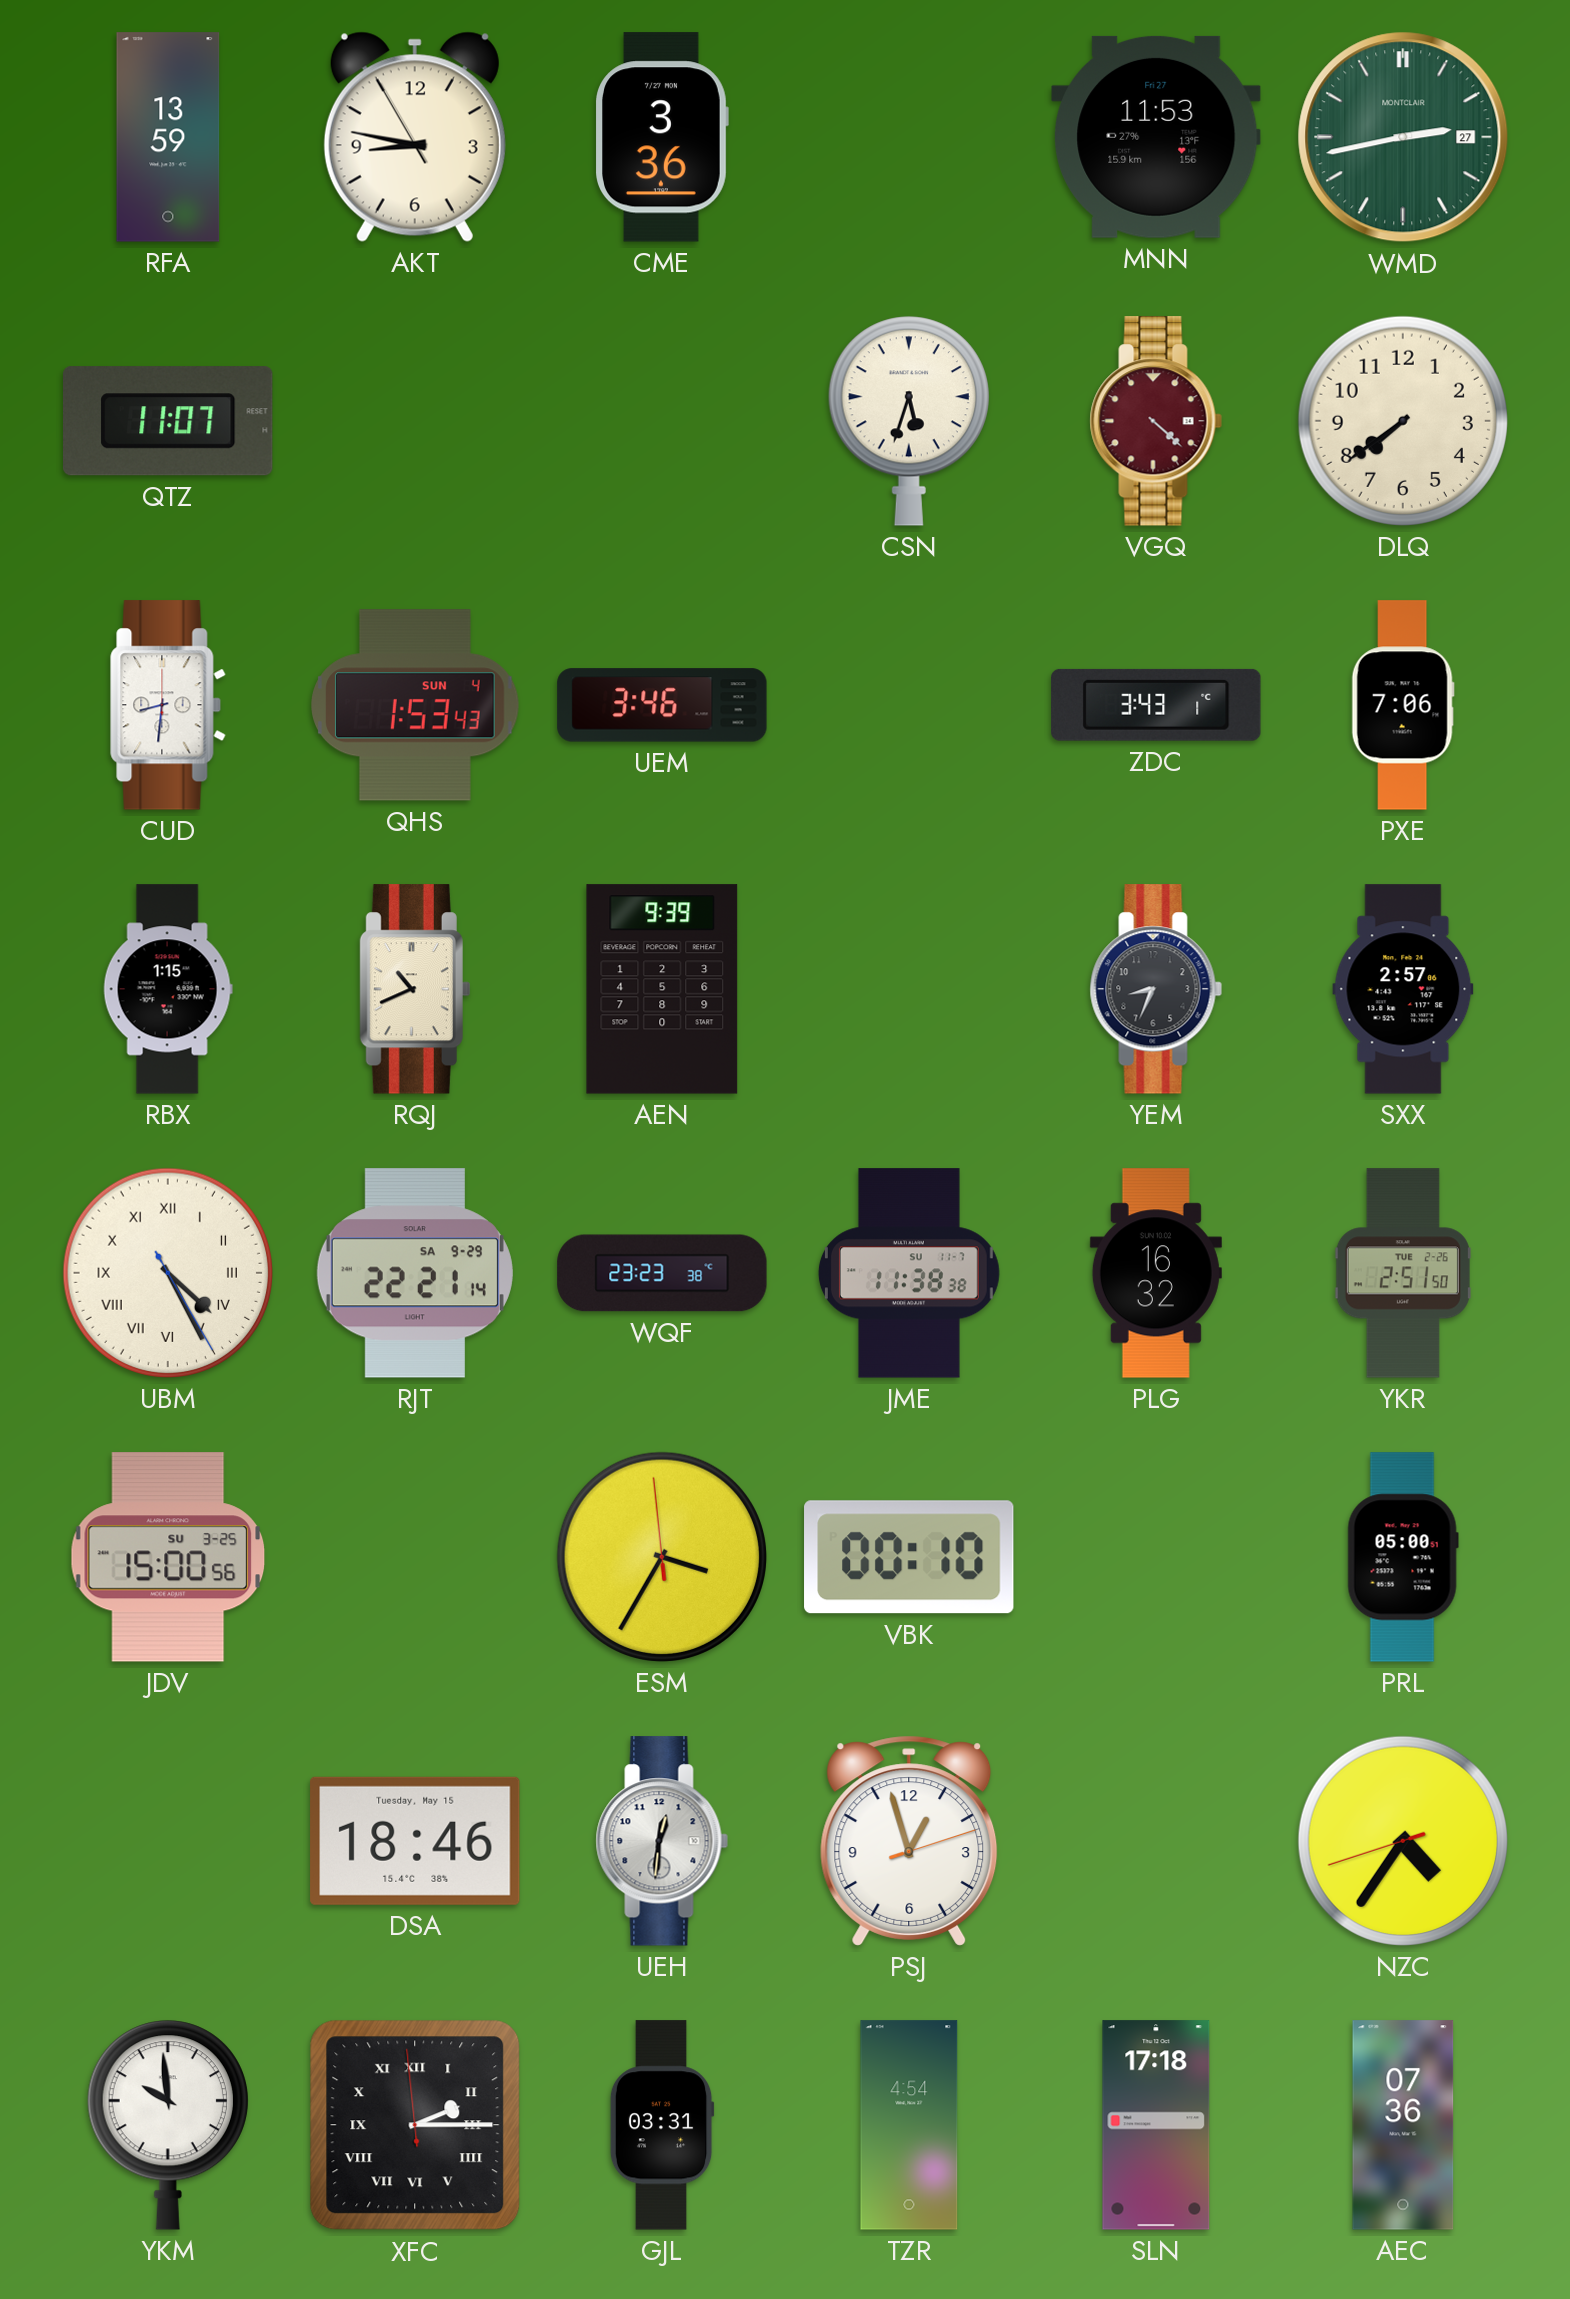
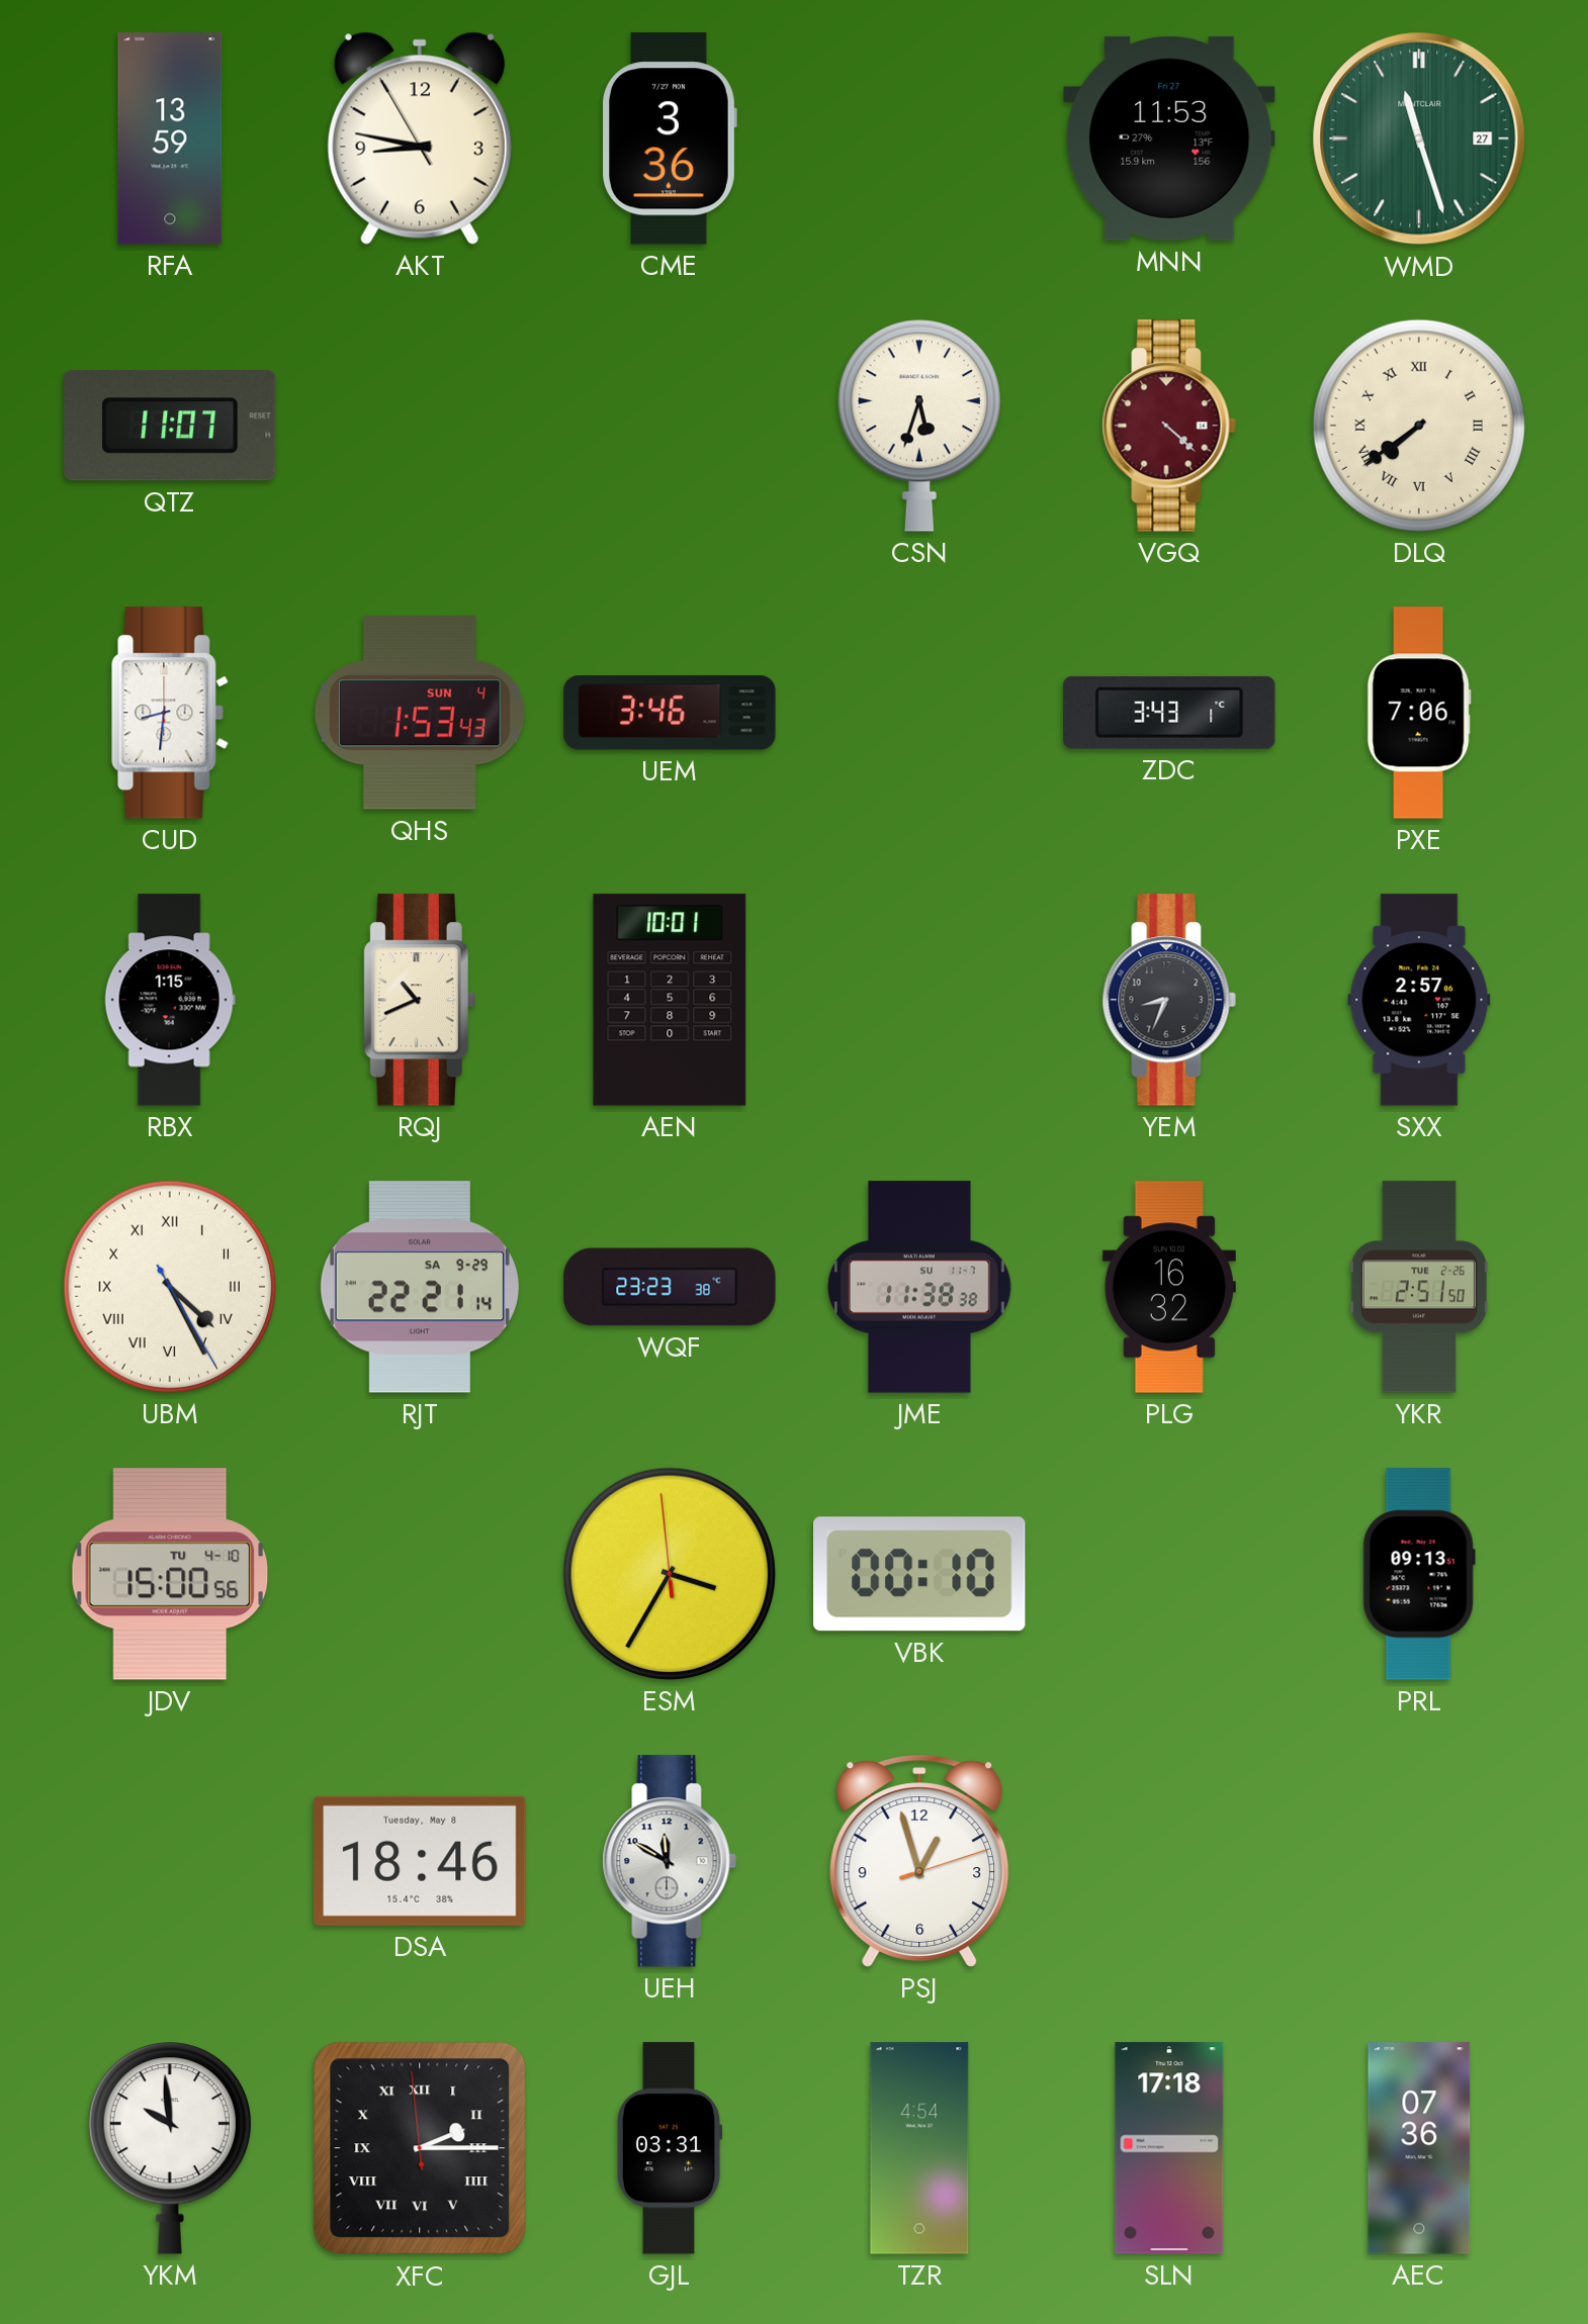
WMD: 2:43 -> 11:27 (1419, 138)
DLQ numerals: Arabic -> Roman (1418, 426)
AEN: 9:39 -> 10:01 (670, 1000)
JDV date: SU 3-25 -> TU 4-10 (170, 1574)
PRL: 05:00 -> 09:13 (1419, 1574)
DSA date: Tuesday, May 15 -> Tuesday, May 8 (420, 1861)
UEH: 12:31 -> 11:50 (670, 1861)
NZC: 4:35 -> none (1402, 1841)
